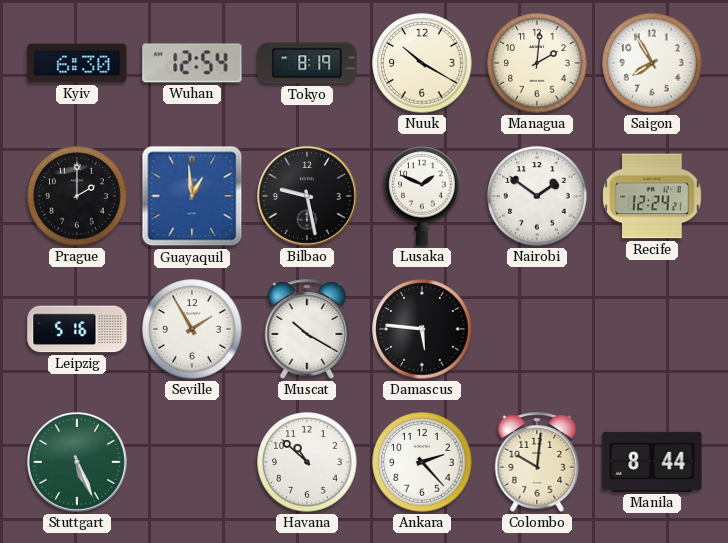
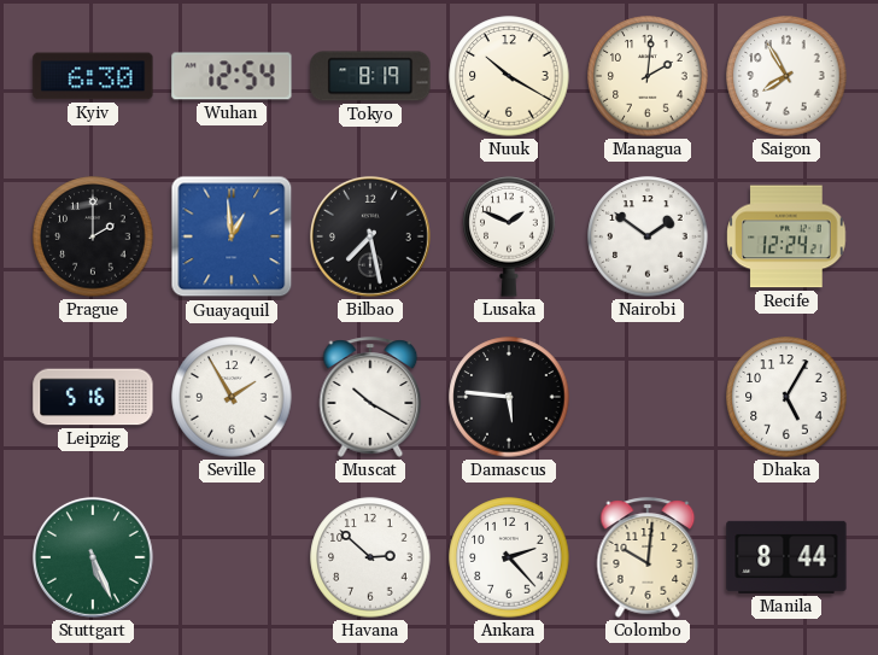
Bilbao: 9:28 -> 7:28 (370, 236)
Dhaka: none -> 5:05 (786, 397)
Havana: 10:52 -> 2:52 (370, 557)
